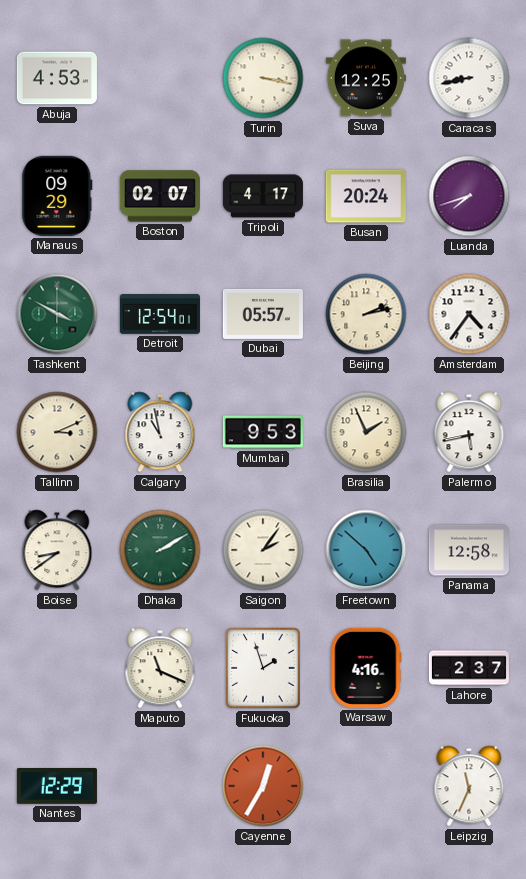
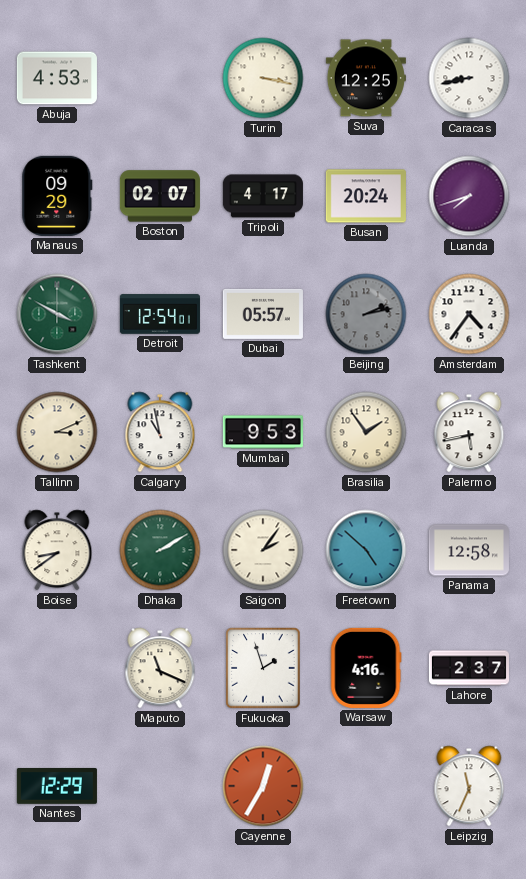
Beijing dial: cream -> grey (366, 314)
Brasilia: 1:56 -> 1:54 (366, 432)
